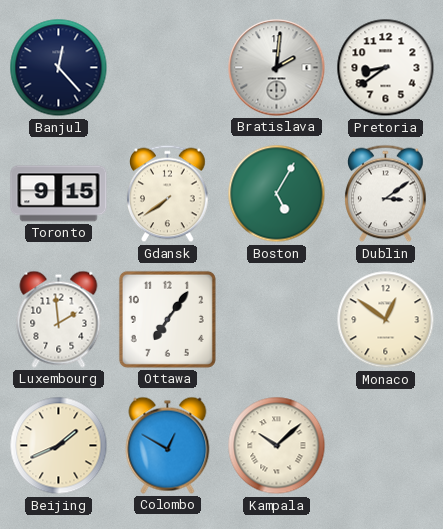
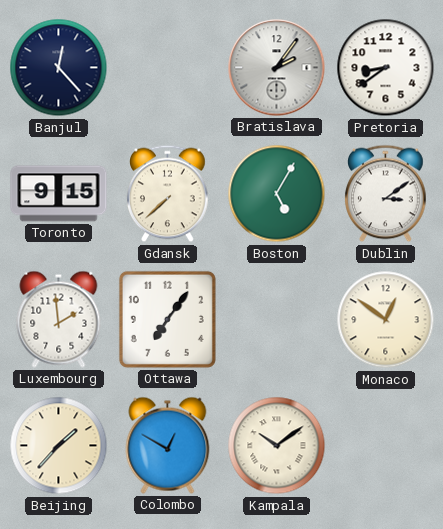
Bratislava: 2:01 -> 2:06 (277, 68)
Gdansk: 7:39 -> 7:38 (168, 194)
Beijing: 1:41 -> 1:37 (59, 446)
Kampala: 10:08 -> 10:09 (277, 446)
